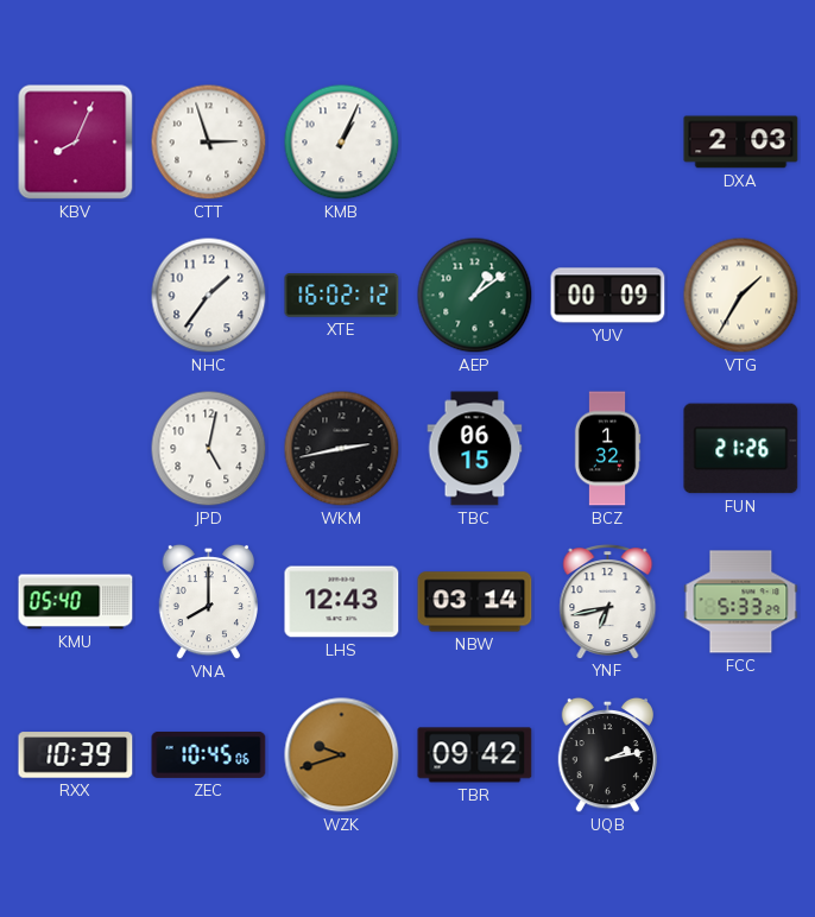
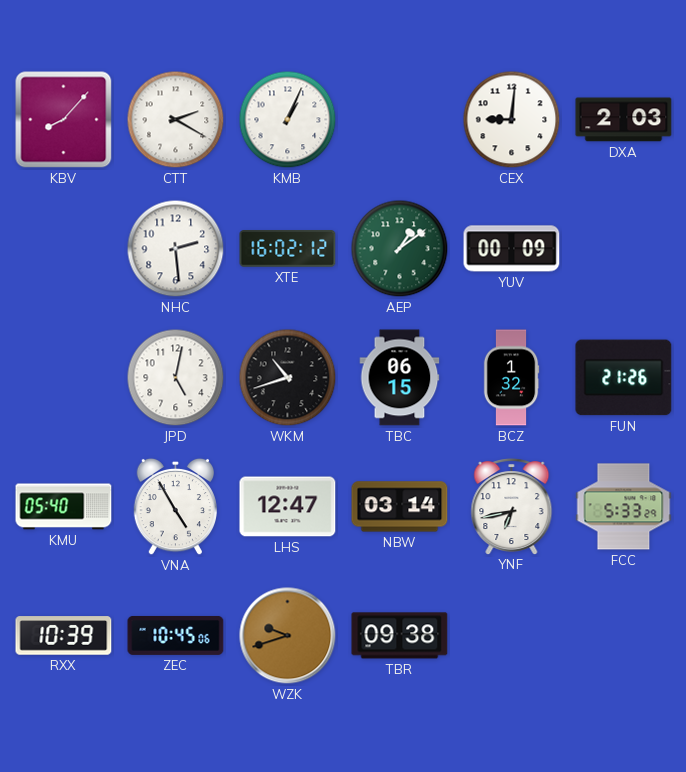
KBV: 8:04 -> 8:07 (64, 120)
CTT: 2:57 -> 2:20 (176, 120)
CEX: none -> 9:01 (512, 120)
NHC: 1:36 -> 2:29 (176, 249)
VTG: 1:35 -> none (741, 296)
WKM: 2:43 -> 10:42 (288, 378)
VNA: 8:00 -> 4:55 (176, 507)
LHS: 12:43 -> 12:47 (288, 507)
TBR: 09:42 -> 09:38 (400, 636)
UQB: 2:13 -> none (608, 755)
